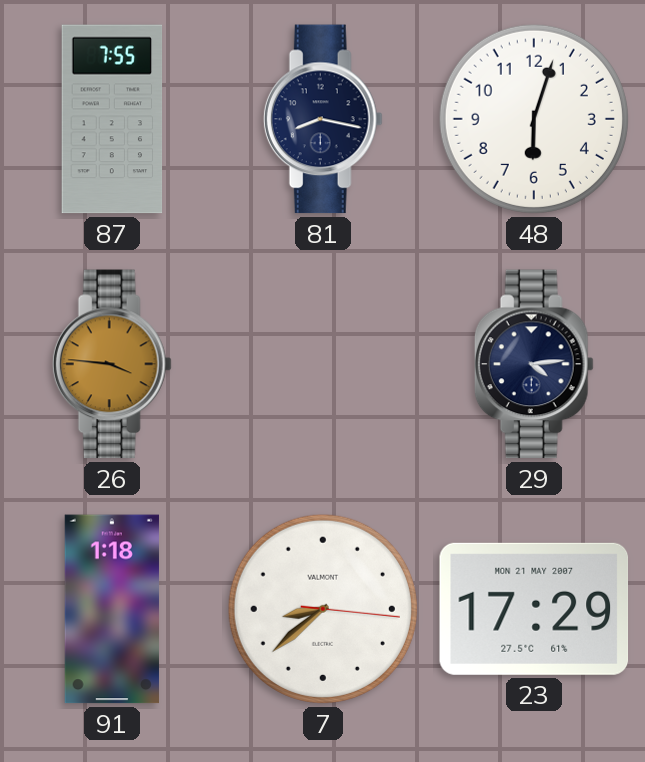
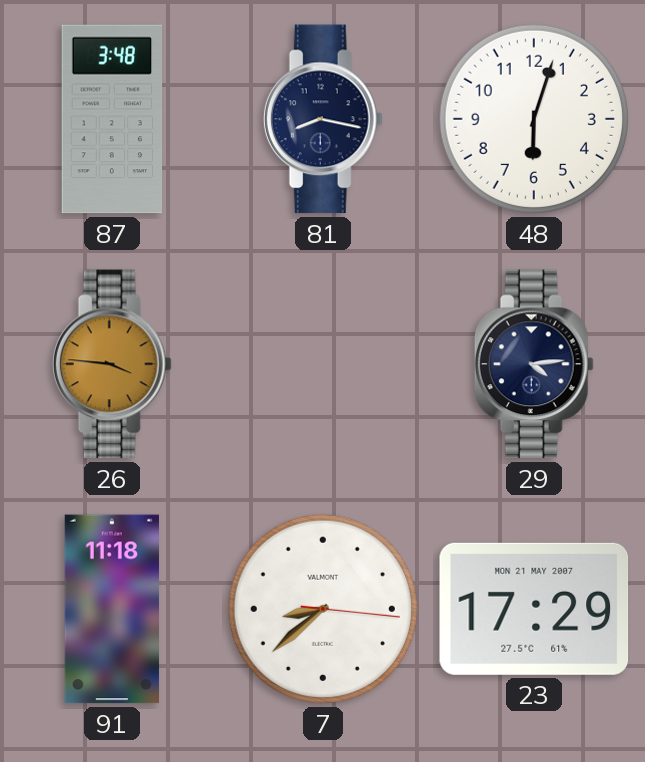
87: 7:55 -> 3:48 (112, 119)
91: 1:18 -> 11:18 (112, 609)
